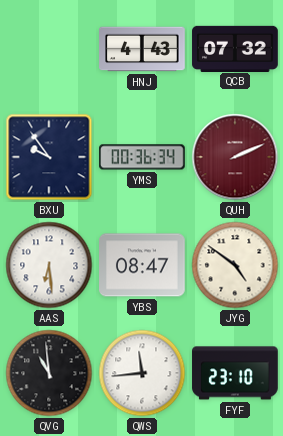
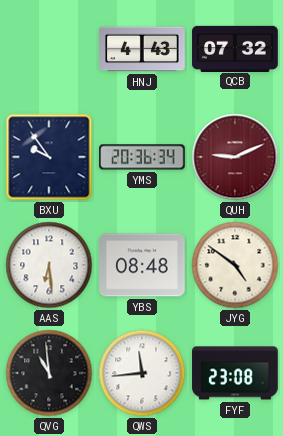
YMS: 00:36 -> 20:36 (142, 157)
QUH: 2:11 -> 9:11 (235, 157)
YBS: 08:47 -> 08:48 (142, 265)
FYF: 23:10 -> 23:08 (235, 373)
